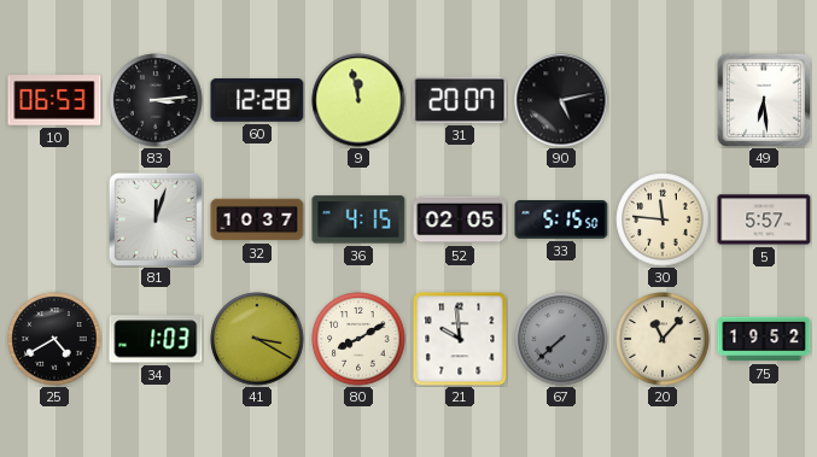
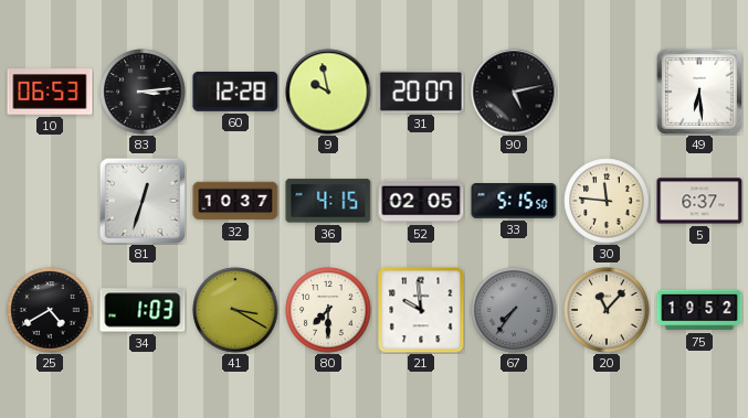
9: 11:58 -> 9:58 (328, 92)
81: 12:03 -> 12:33 (143, 201)
5: 5:57 -> 6:37 (699, 201)
80: 8:10 -> 7:30 (328, 310)
67: 7:38 -> 7:36 (514, 310)
